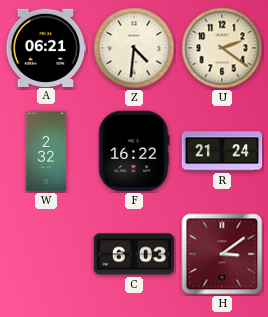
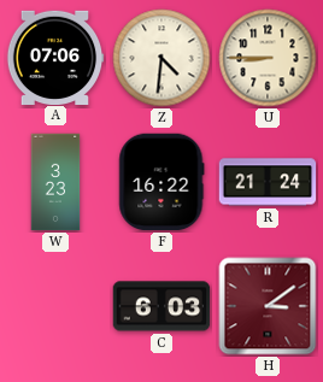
A: 06:21 -> 07:06 (55, 57)
U: 2:21 -> 8:45 (268, 58)
W: 2:32 -> 3:23 (55, 182)
